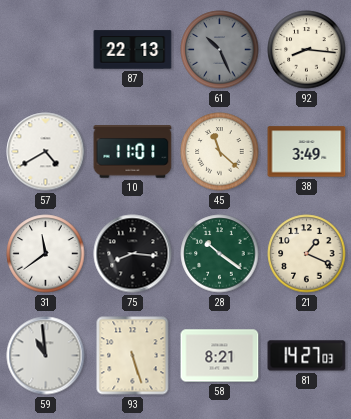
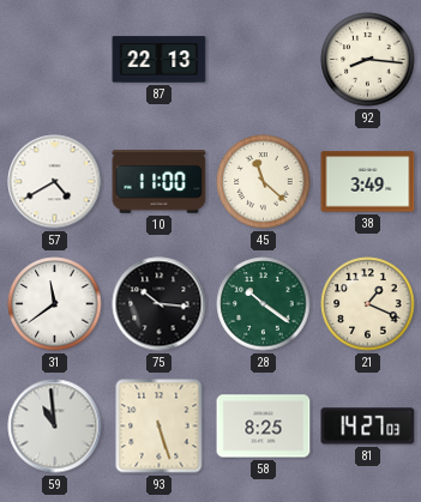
61: 10:26 -> none (220, 50)
10: 11:01 -> 11:00 (160, 182)
75: 8:16 -> 10:16 (160, 304)
58: 8:21 -> 8:25 (264, 427)
